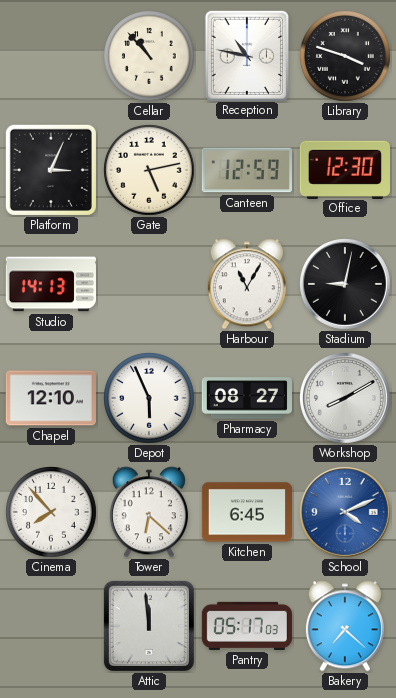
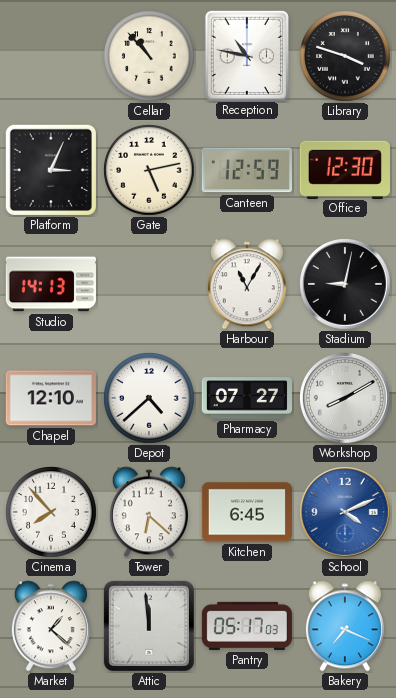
Depot: 5:56 -> 4:38 (150, 399)
Pharmacy: 08:27 -> 07:27 (247, 398)
Market: none -> 1:22 (51, 626)
Bakery: 7:22 -> 7:19 (345, 626)
